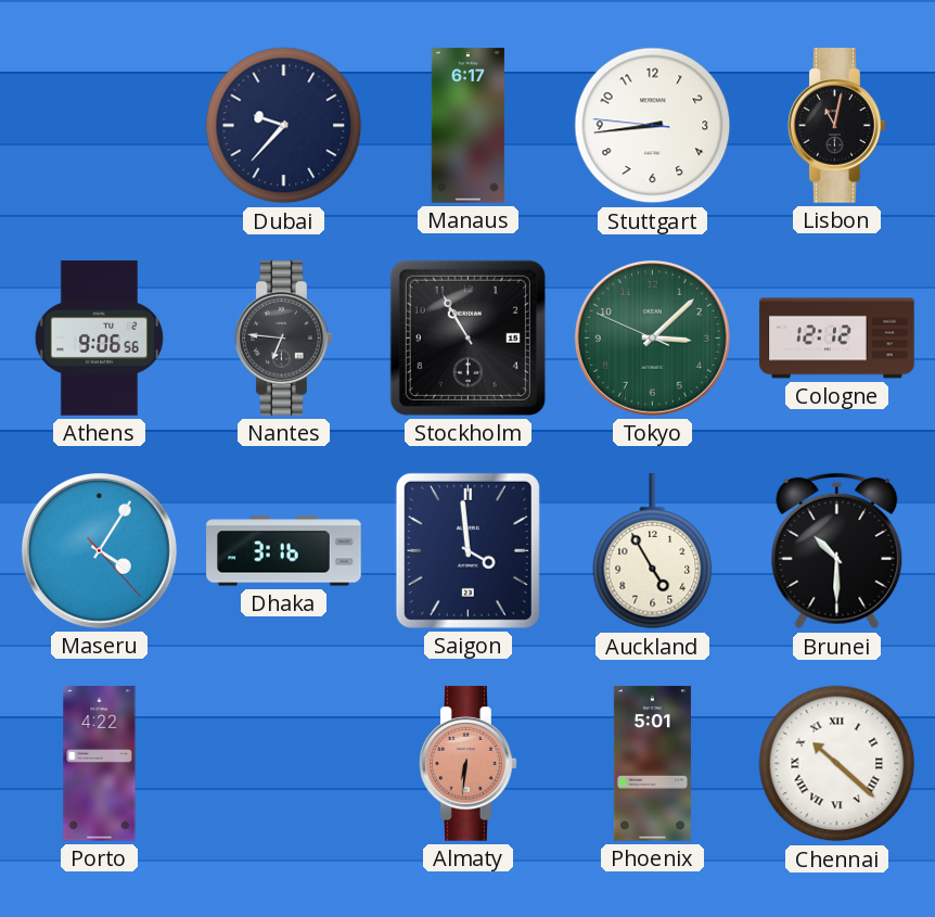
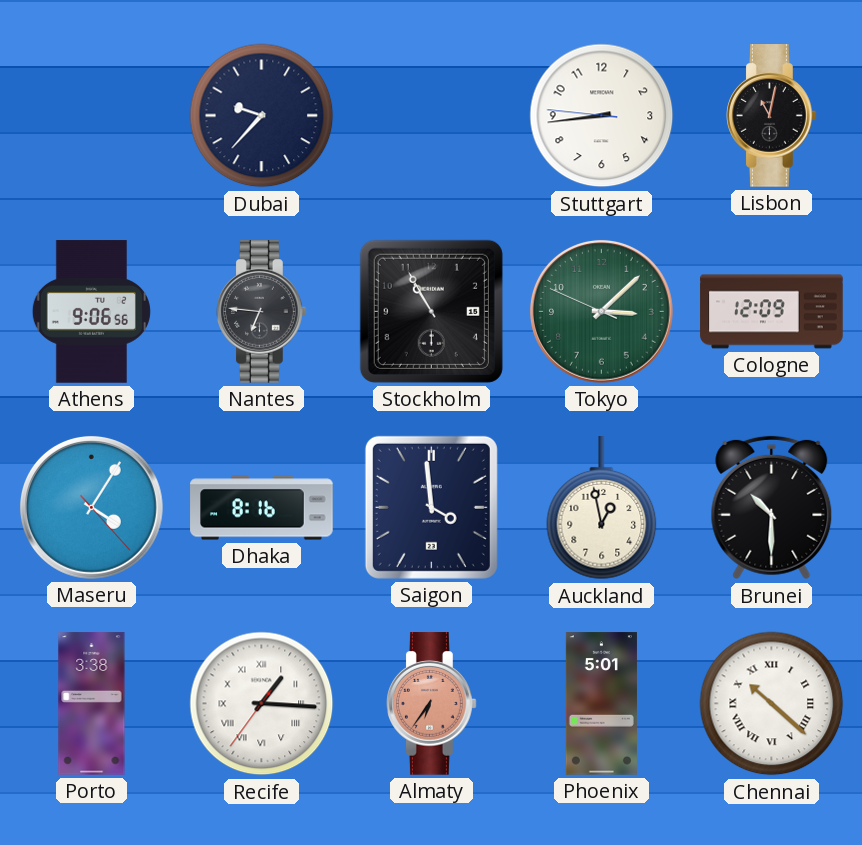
Manaus: 6:17 -> none (467, 126)
Cologne: 12:12 -> 12:09 (772, 312)
Dhaka: 3:16 -> 8:16 (262, 508)
Auckland: 4:55 -> 12:58 (602, 508)
Porto: 4:22 -> 3:38 (92, 704)
Recife: none -> 1:15 (262, 704)
Almaty: 6:31 -> 6:36 (432, 704)
